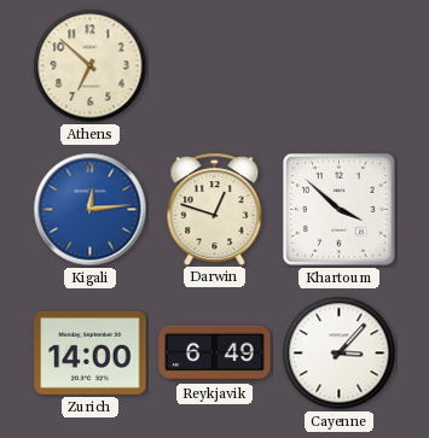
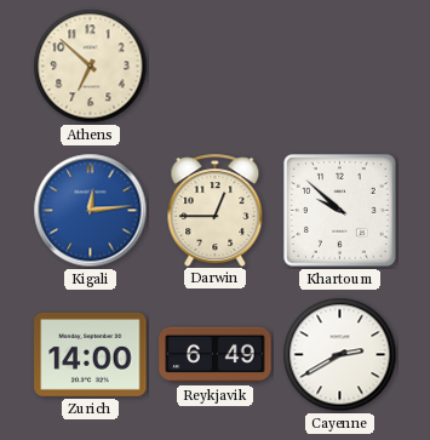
Darwin: 12:48 -> 12:45 (216, 210)
Khartoum: 3:52 -> 9:52 (340, 211)
Cayenne: 3:07 -> 2:40 (340, 355)
